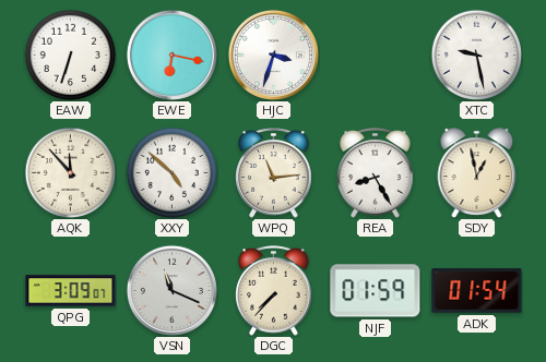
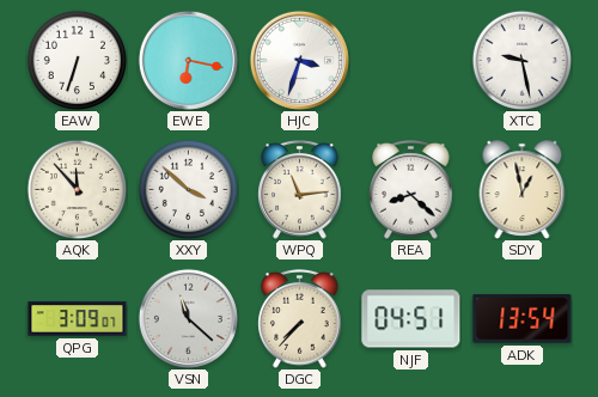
XXY: 4:52 -> 3:52 (188, 189)
REA: 8:25 -> 8:22 (411, 190)
VSN: 11:19 -> 11:22 (188, 318)
NJF: 01:59 -> 04:51 (411, 319)
ADK: 01:54 -> 13:54 (523, 319)
